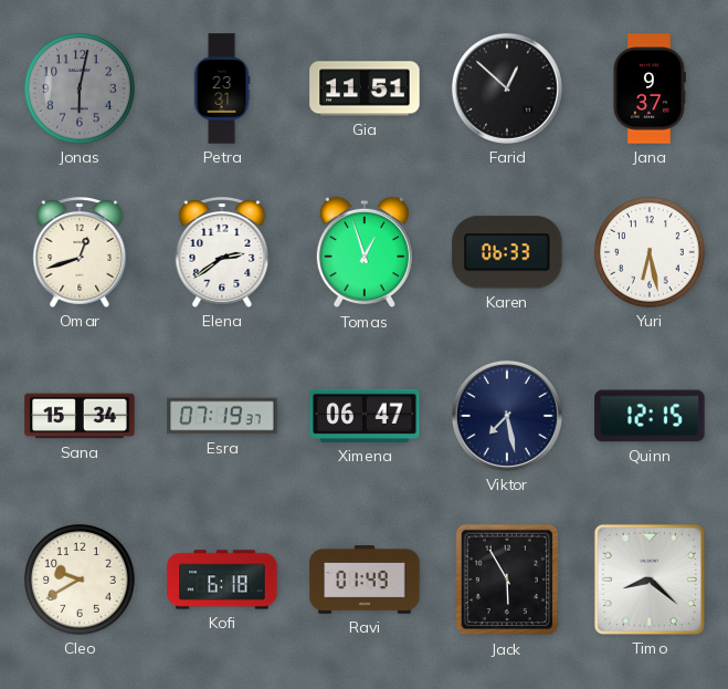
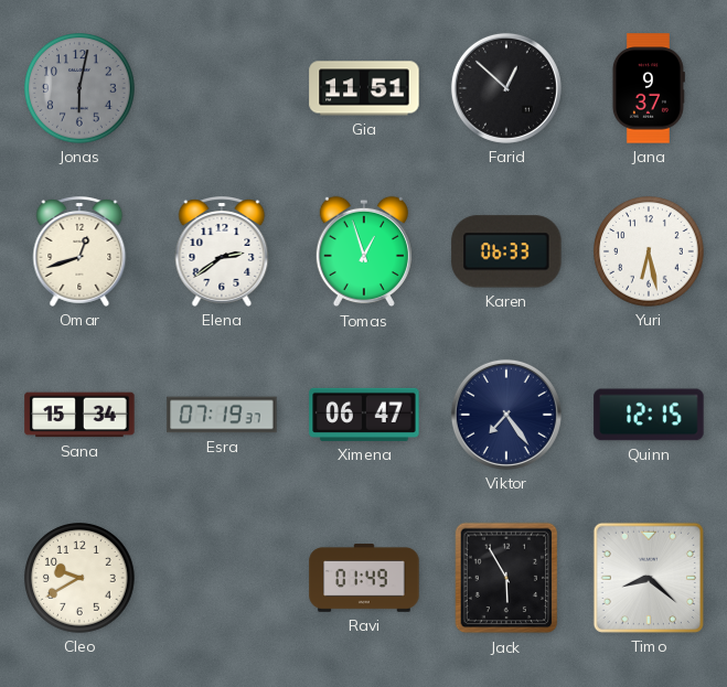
Petra: 23:31 -> none (222, 88)
Viktor: 7:28 -> 7:24 (506, 415)
Kofi: 6:18 -> none (222, 580)
